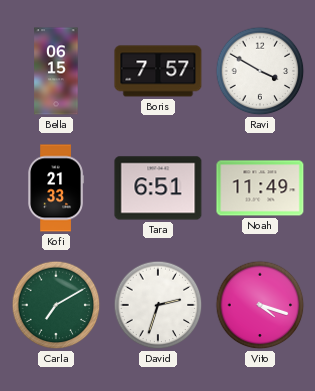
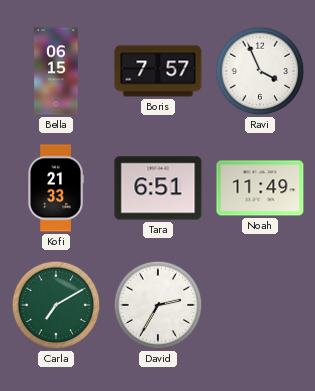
Ravi: 3:50 -> 3:56 (260, 71)
David: 2:33 -> 2:35 (158, 305)
Vito: 4:18 -> none (260, 305)
